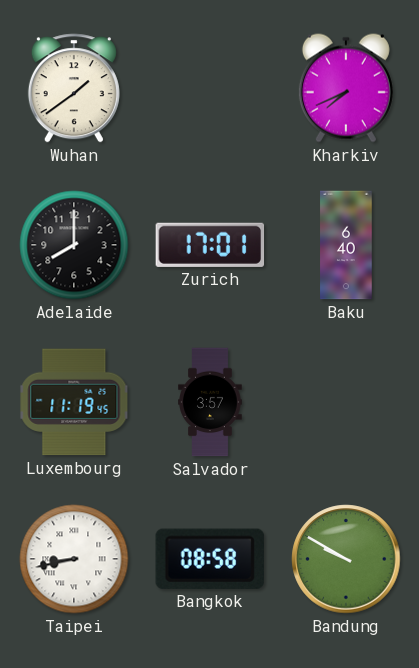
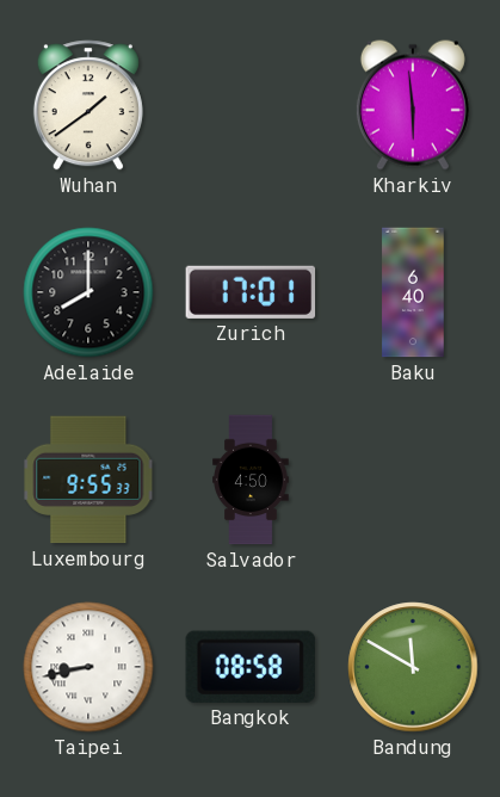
Kharkiv: 7:41 -> 5:59 (413, 105)
Luxembourg: 11:19 -> 9:55 (88, 480)
Salvador: 3:57 -> 4:50 (251, 480)
Bandung: 9:50 -> 11:50 (413, 667)
